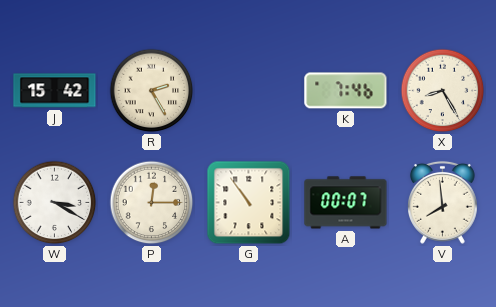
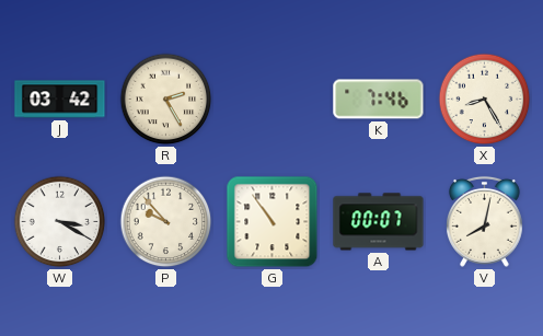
J: 15:42 -> 03:42 (60, 100)
P: 12:15 -> 9:53 (166, 222)
V: 7:59 -> 8:02 (485, 221)
